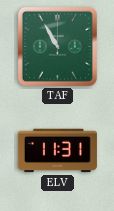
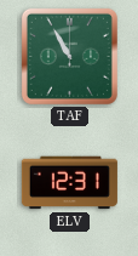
ELV: 11:31 -> 12:31 (69, 183)
